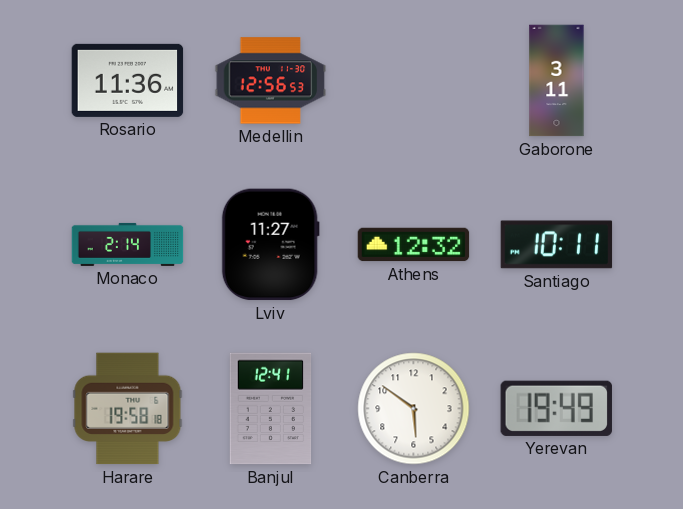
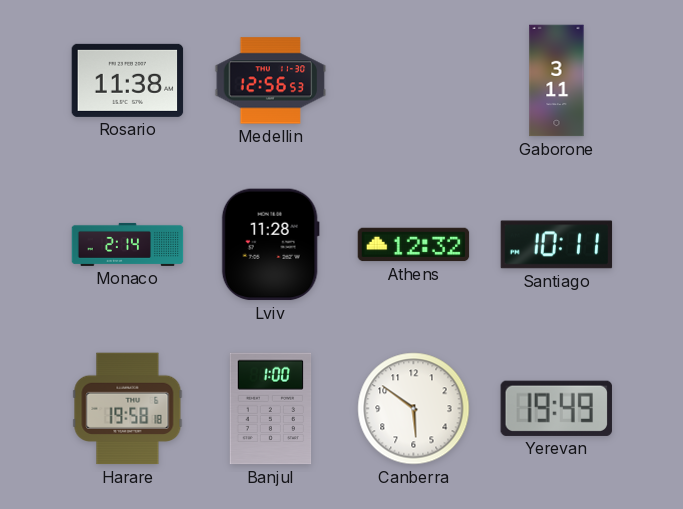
Rosario: 11:36 -> 11:38 (128, 80)
Lviv: 11:27 -> 11:28 (270, 245)
Banjul: 12:41 -> 1:00 (271, 409)
